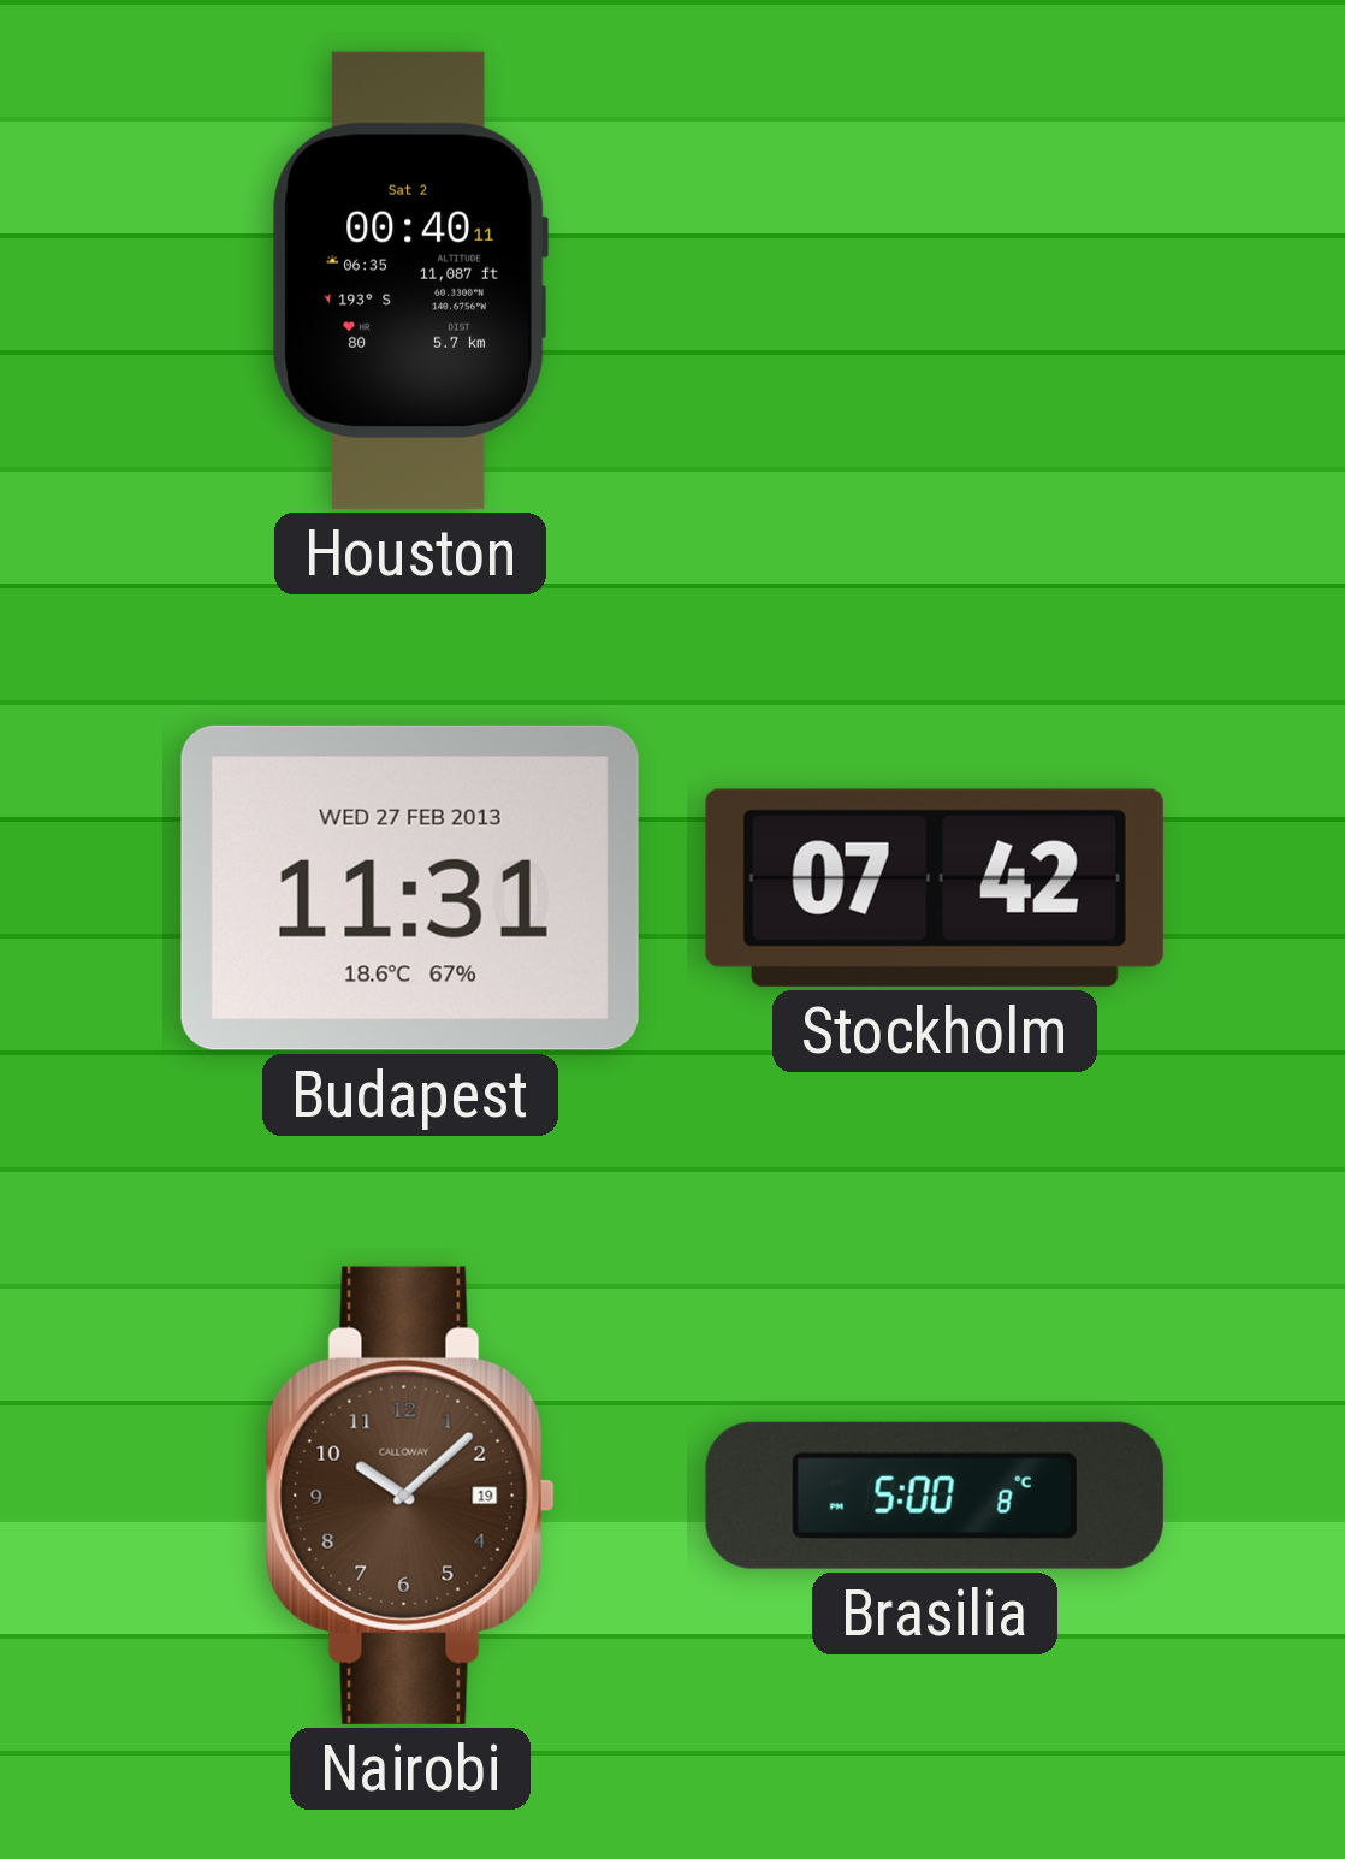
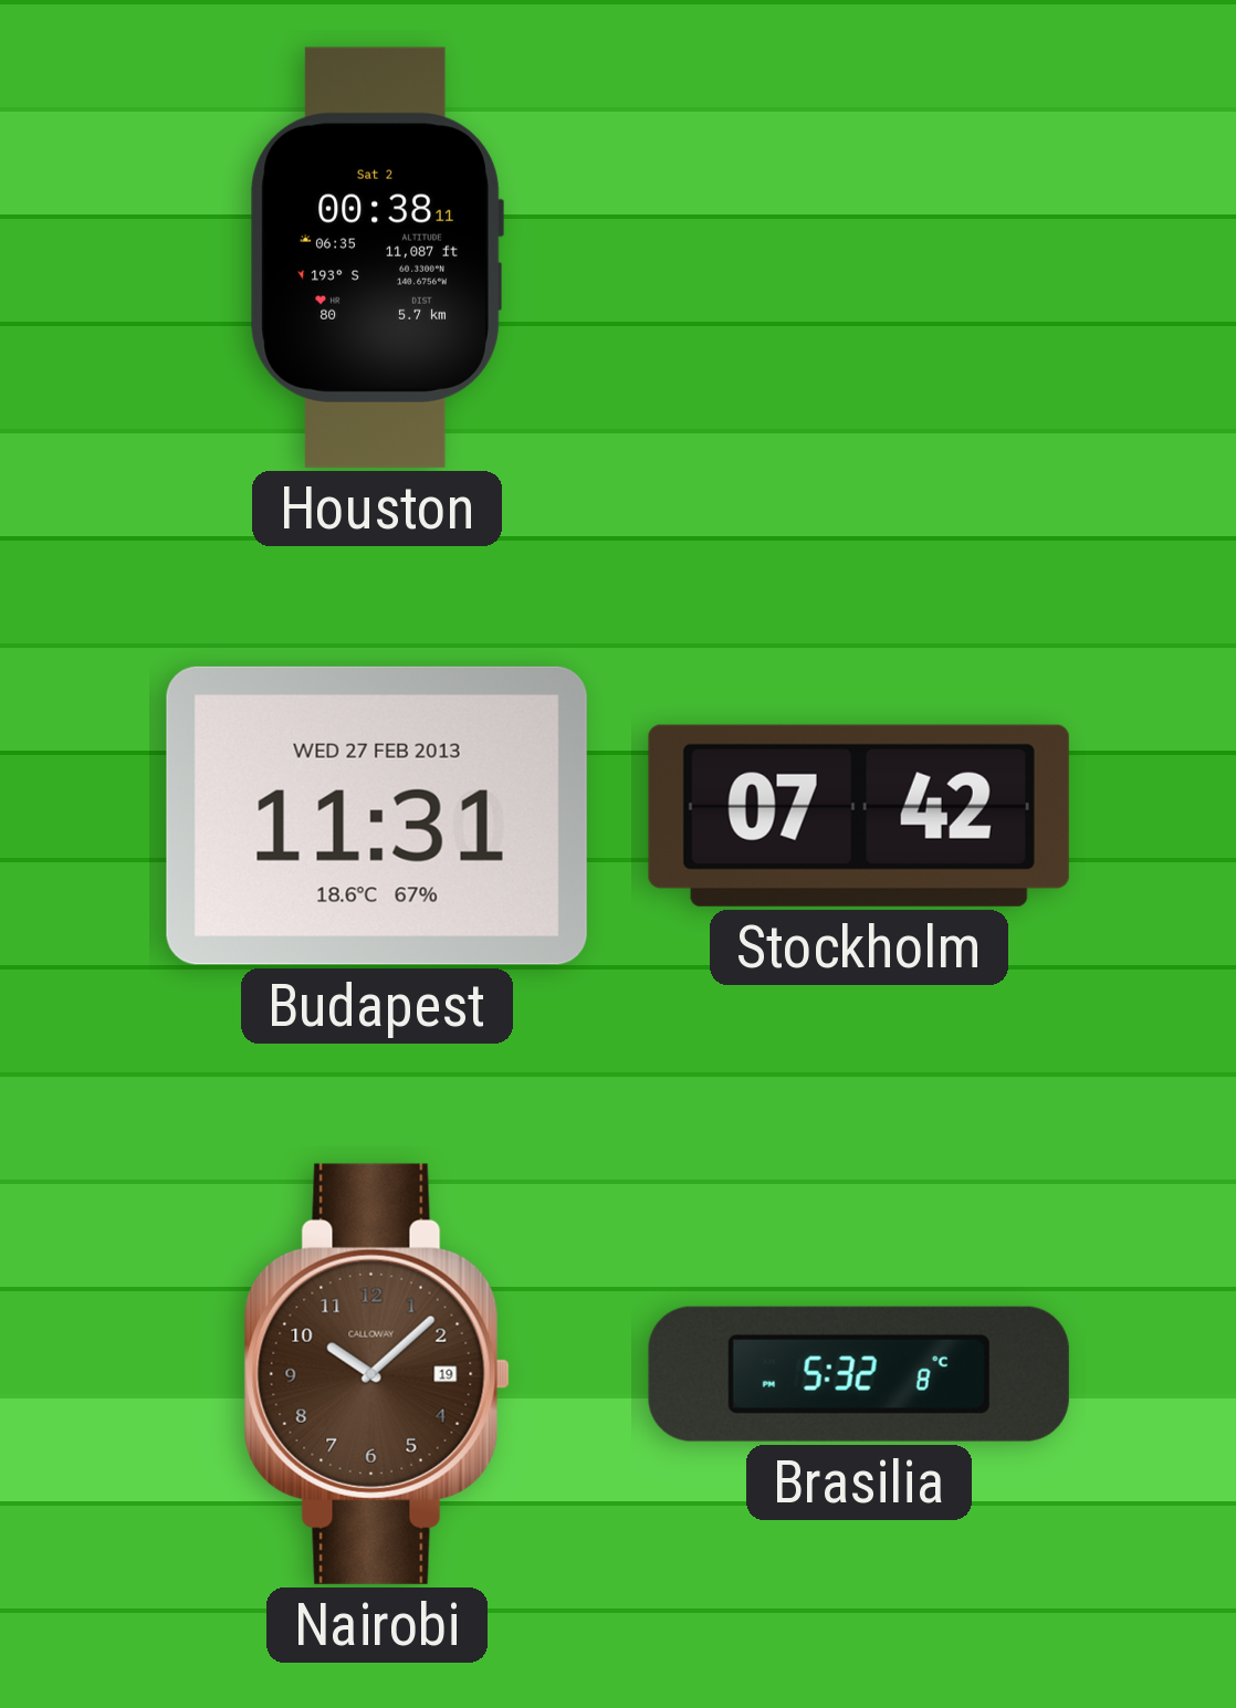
Houston: 00:40 -> 00:38 (377, 258)
Brasilia: 5:00 -> 5:32 (859, 1374)
